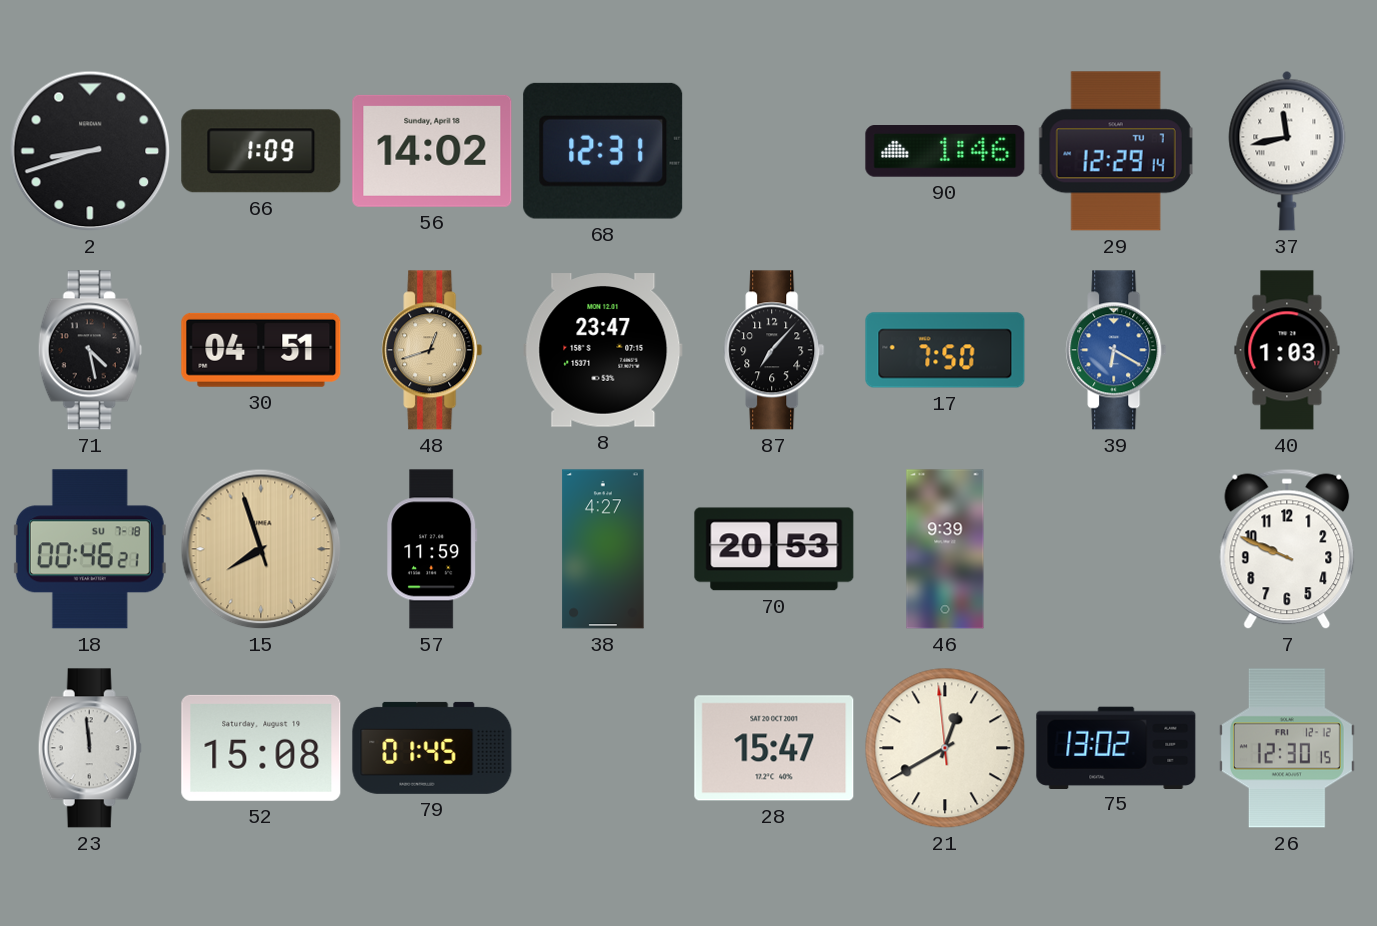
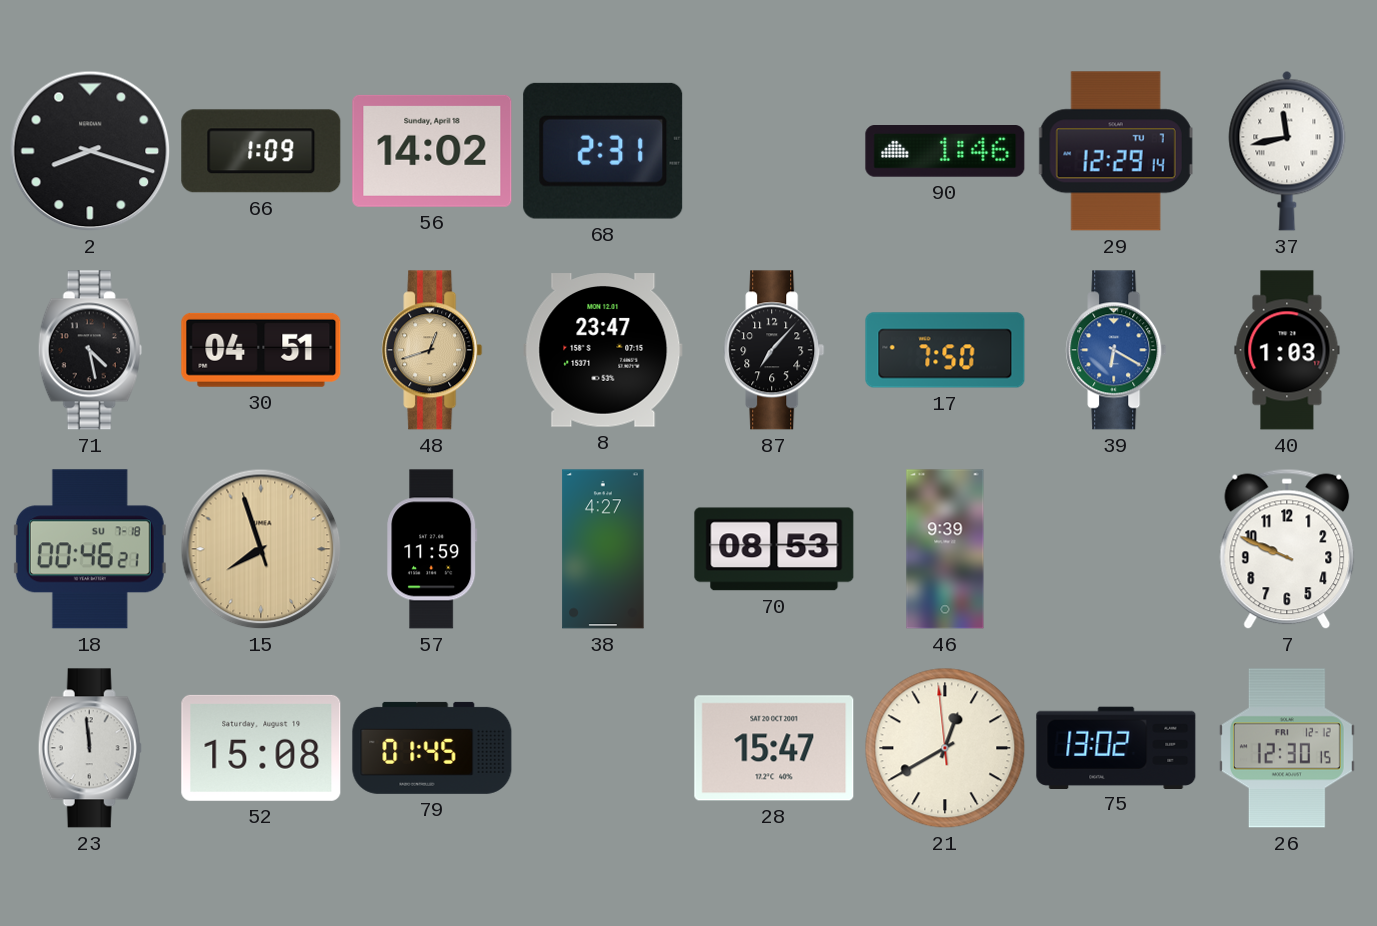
2: 8:42 -> 8:18 (90, 151)
68: 12:31 -> 2:31 (603, 151)
70: 20:53 -> 08:53 (774, 549)
